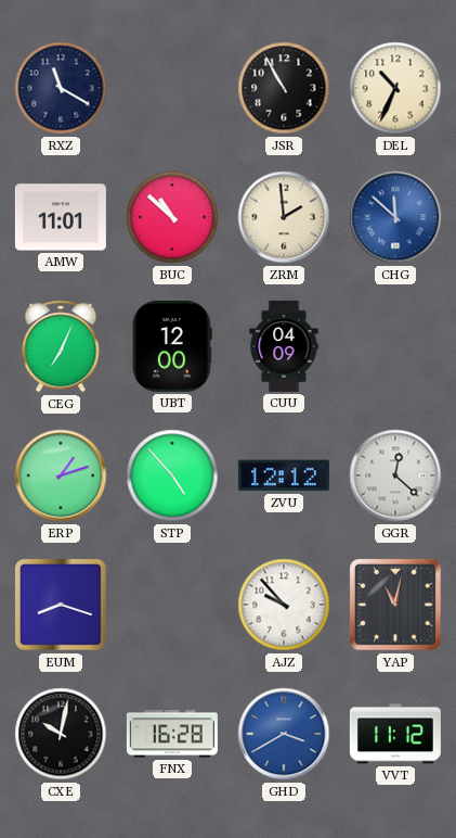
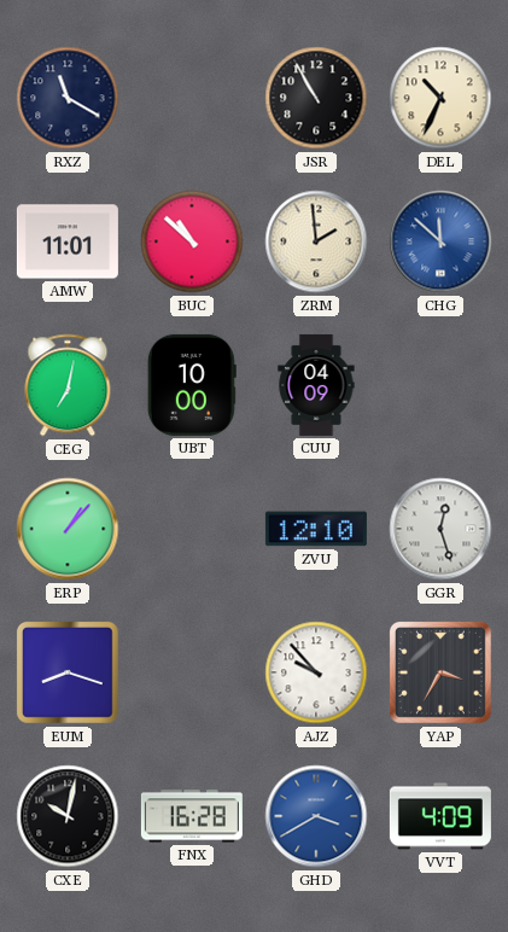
CEG: 7:04 -> 7:02 (68, 385)
UBT: 12:00 -> 10:00 (192, 385)
ERP: 1:12 -> 1:07 (68, 529)
STP: 4:53 -> none (172, 475)
ZVU: 12:12 -> 12:10 (316, 529)
GGR: 12:22 -> 12:27 (440, 529)
YAP: 11:02 -> 3:35 (440, 672)
VVT: 11:12 -> 4:09 (440, 816)
